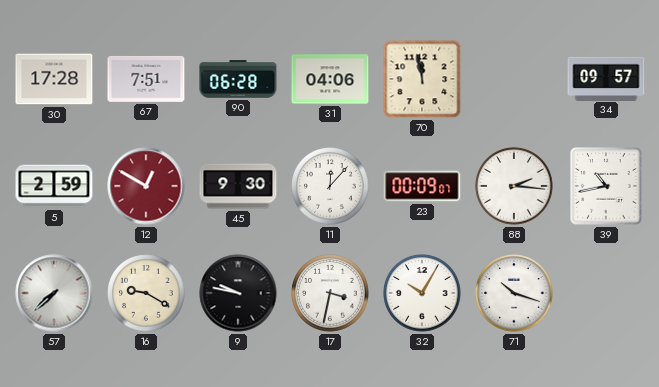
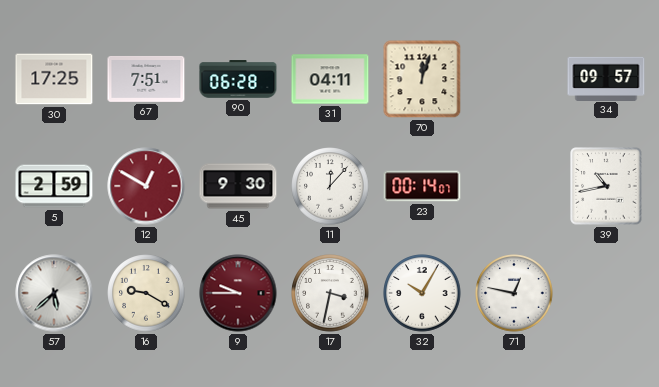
30: 17:28 -> 17:25 (54, 79)
31: 04:06 -> 04:11 (330, 79)
70: 11:58 -> 12:03 (422, 79)
23: 00:09 -> 00:14 (422, 186)
88: 2:16 -> none (514, 186)
57: 7:38 -> 5:38 (54, 293)
9: 9:47 -> 9:45 (238, 293)
9 dial: black -> burgundy (238, 293)
71: 10:18 -> 12:47 (514, 293)
